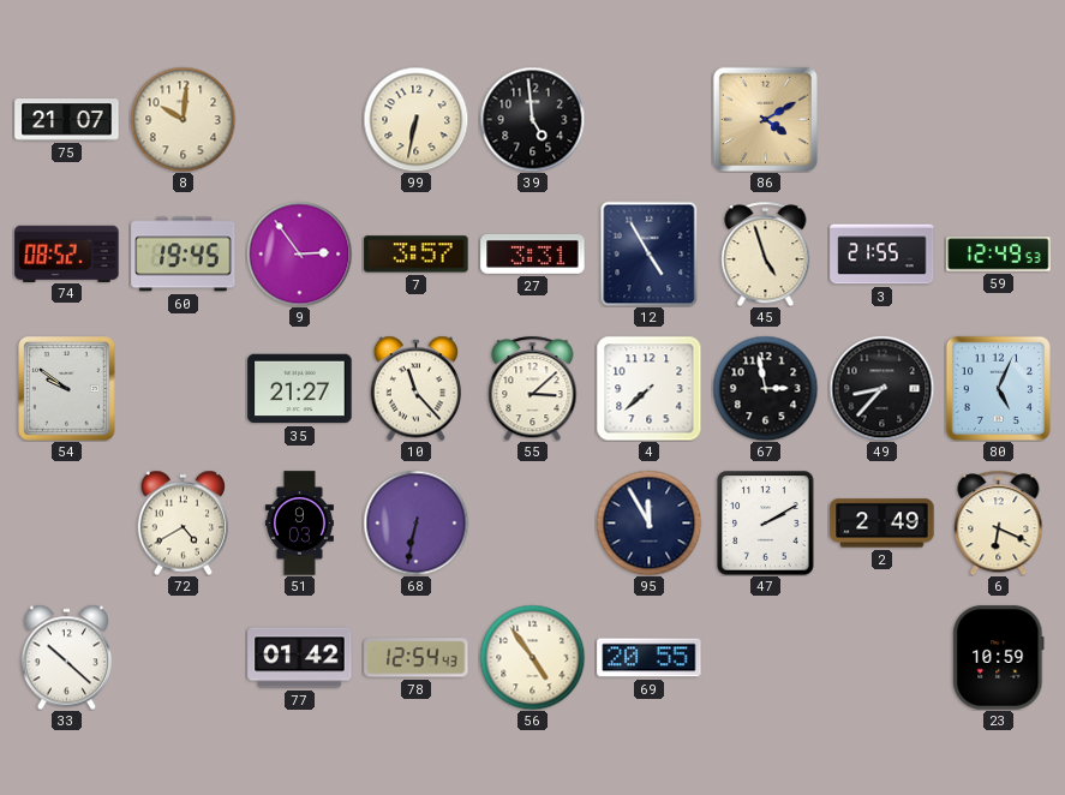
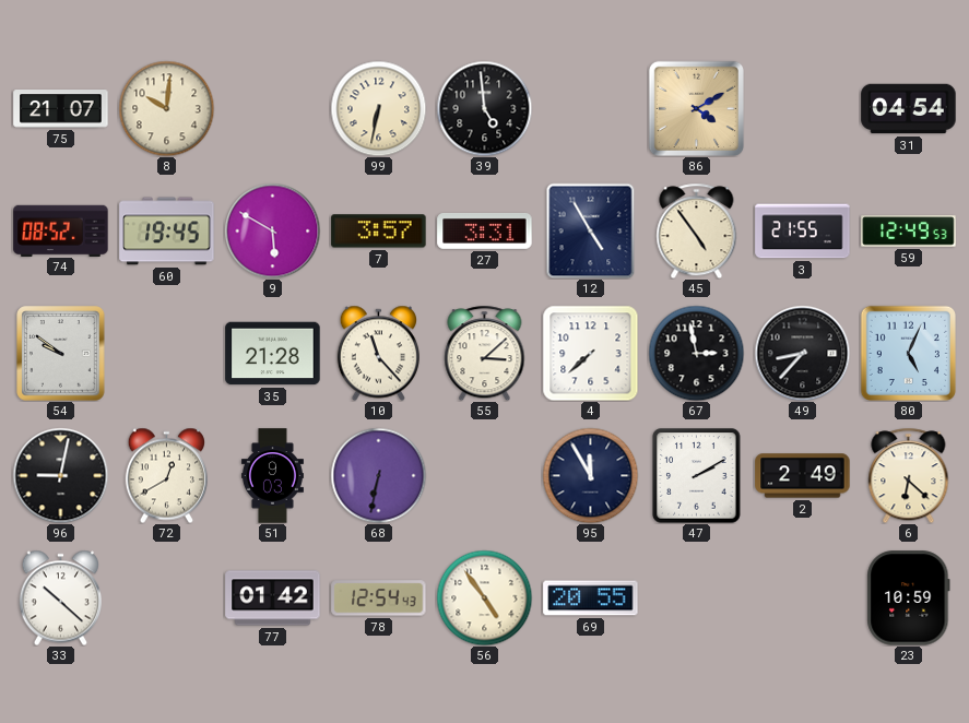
31: none -> 04:54 (909, 109)
9: 2:54 -> 5:50 (272, 230)
45: 4:57 -> 4:54 (697, 230)
35: 21:27 -> 21:28 (273, 354)
96: none -> 9:02 (60, 475)
72: 4:40 -> 12:40 (166, 475)
6: 6:19 -> 6:22 (909, 475)
